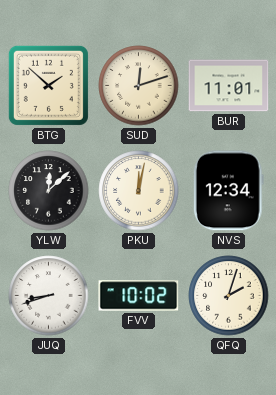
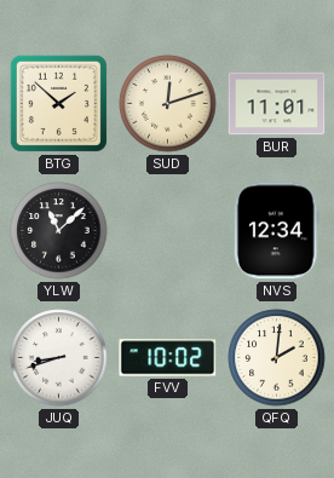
YLW: 12:08 -> 11:08 (59, 231)
PKU: 12:02 -> none (139, 191)
QFQ: 2:03 -> 2:01 (277, 358)
